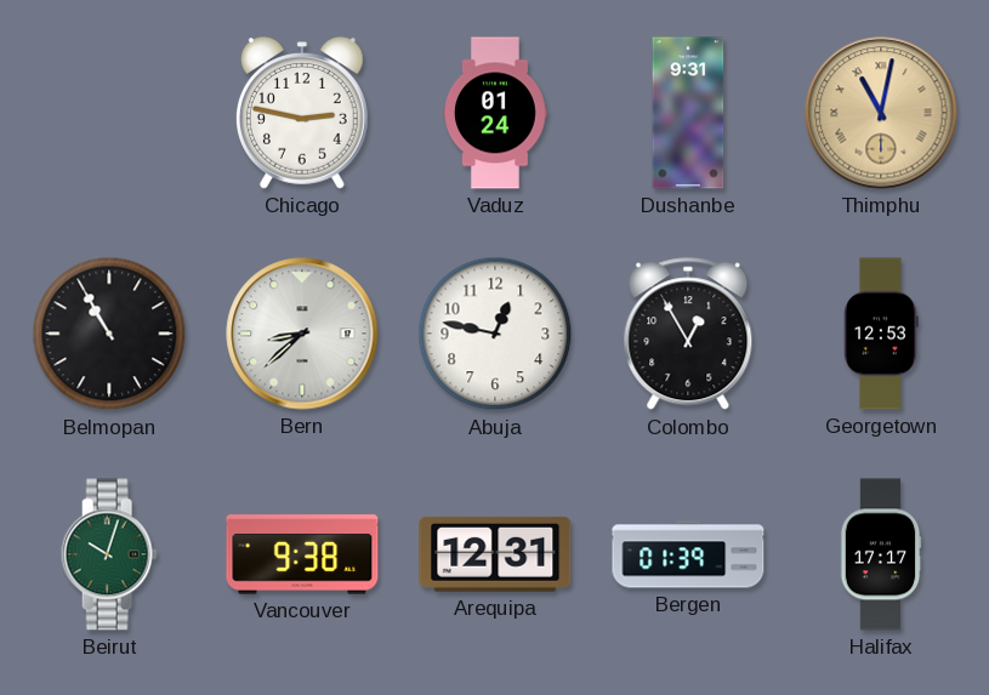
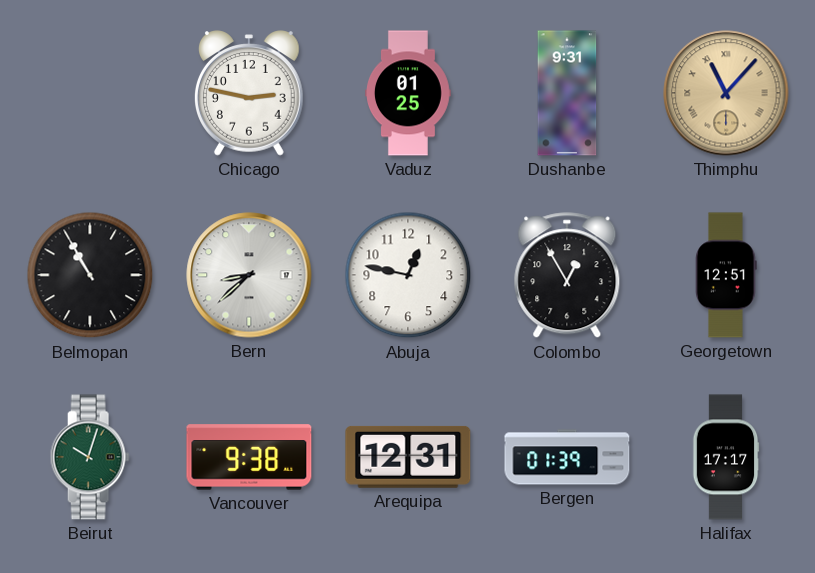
Vaduz: 01:24 -> 01:25 (409, 93)
Thimphu: 11:02 -> 11:07 (726, 93)
Georgetown: 12:53 -> 12:51 (726, 275)
